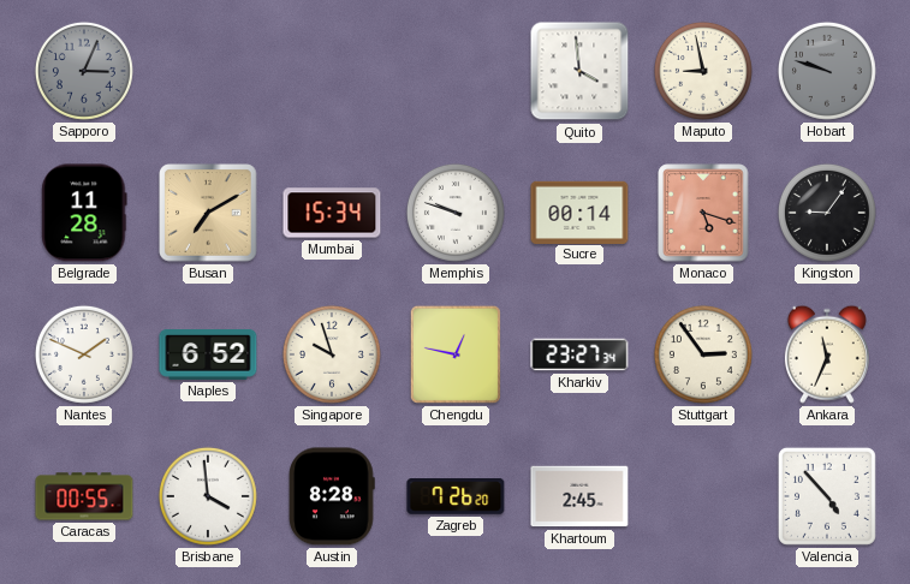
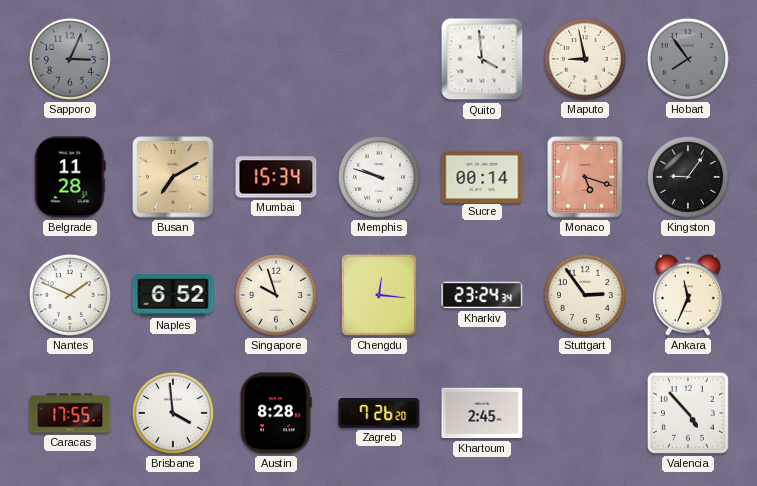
Hobart: 9:48 -> 7:54 (688, 59)
Chengdu: 12:47 -> 12:16 (379, 295)
Kharkiv: 23:27 -> 23:24 (482, 295)
Caracas: 00:55 -> 17:55 (70, 413)
